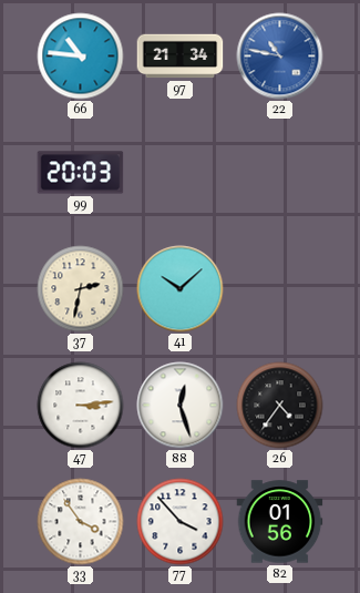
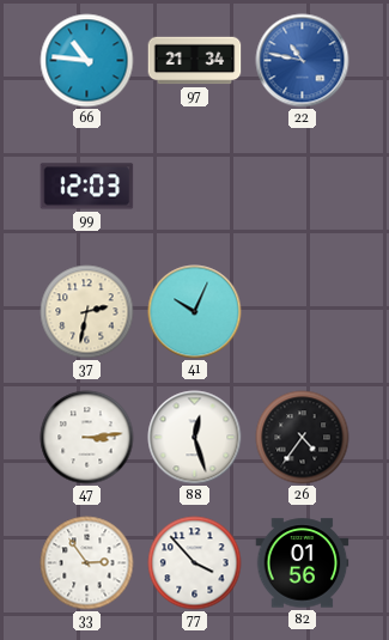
99: 20:03 -> 12:03 (87, 187)
41: 10:08 -> 10:04 (195, 312)
33: 3:54 -> 2:54 (87, 563)
